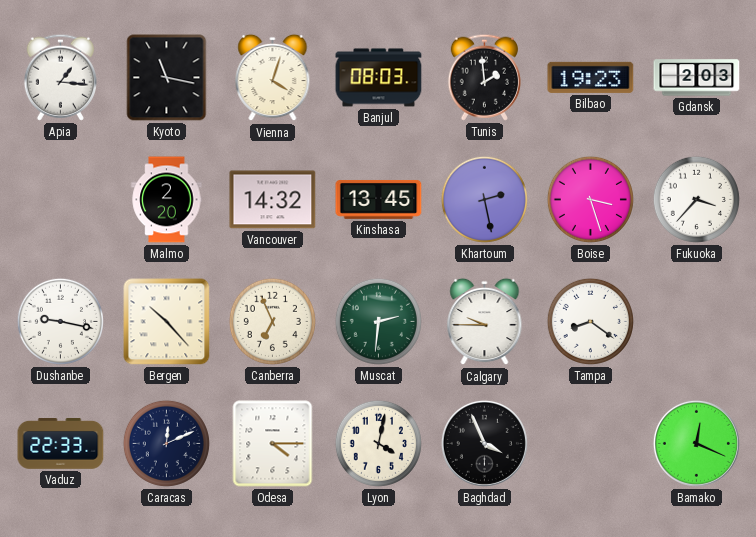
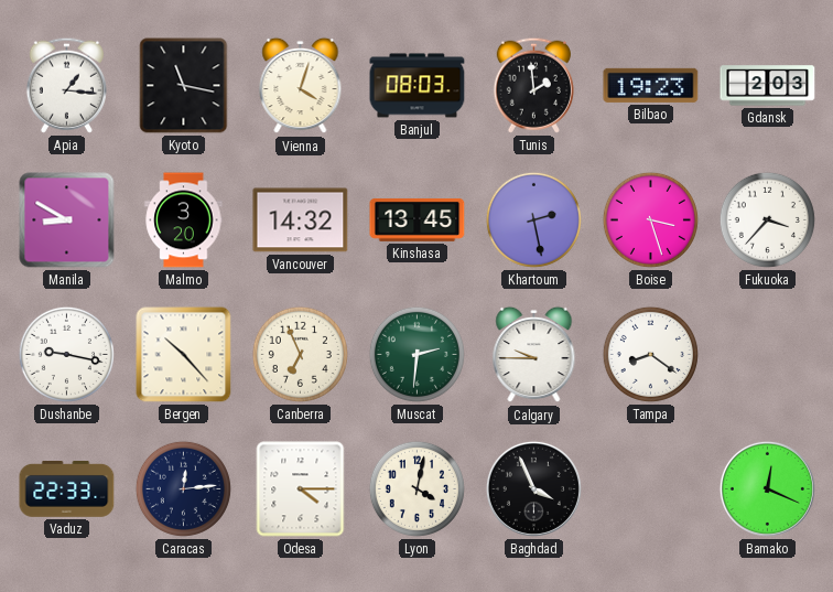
Manila: none -> 8:50 (67, 220)
Malmo: 2:20 -> 3:20 (184, 220)
Caracas: 12:11 -> 12:14 (183, 488)
